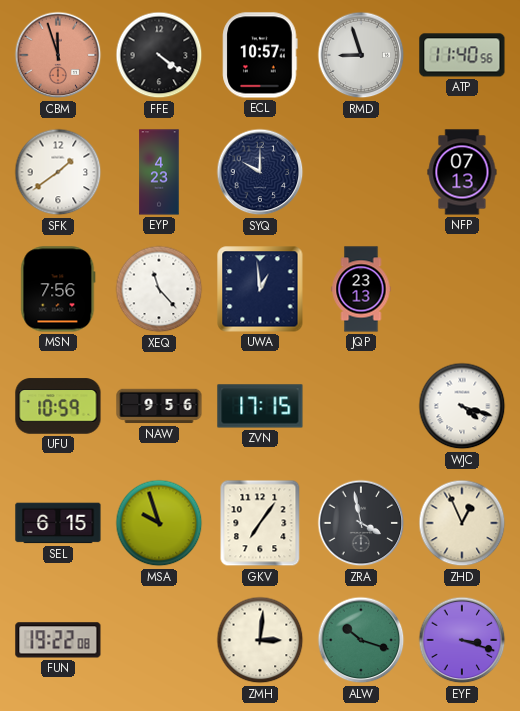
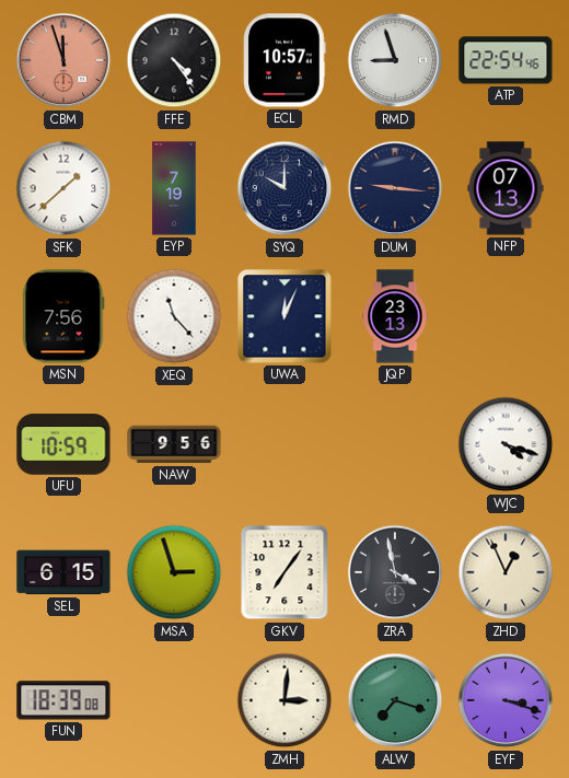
FFE: 4:21 -> 4:24 (174, 60)
ATP: 11:40 -> 22:54 (506, 60)
SFK: 1:39 -> 1:38 (63, 188)
EYP: 4:23 -> 7:19 (174, 188)
DUM: none -> 9:16 (395, 188)
UWA: 12:59 -> 12:04 (284, 316)
ZVN: 17:15 -> none (260, 406)
MSA: 9:57 -> 2:57 (174, 572)
FUN: 19:22 -> 18:39 (63, 700)
ALW: 10:18 -> 7:18 (395, 700)
